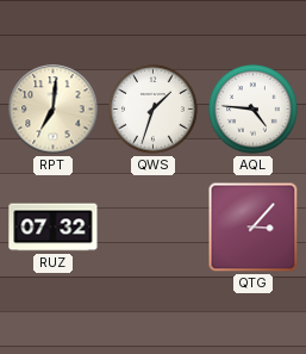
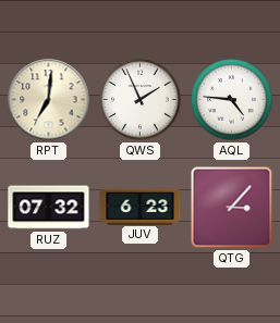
QWS: 1:33 -> 1:56 (141, 100)
JUV: none -> 6:23 (141, 207)
